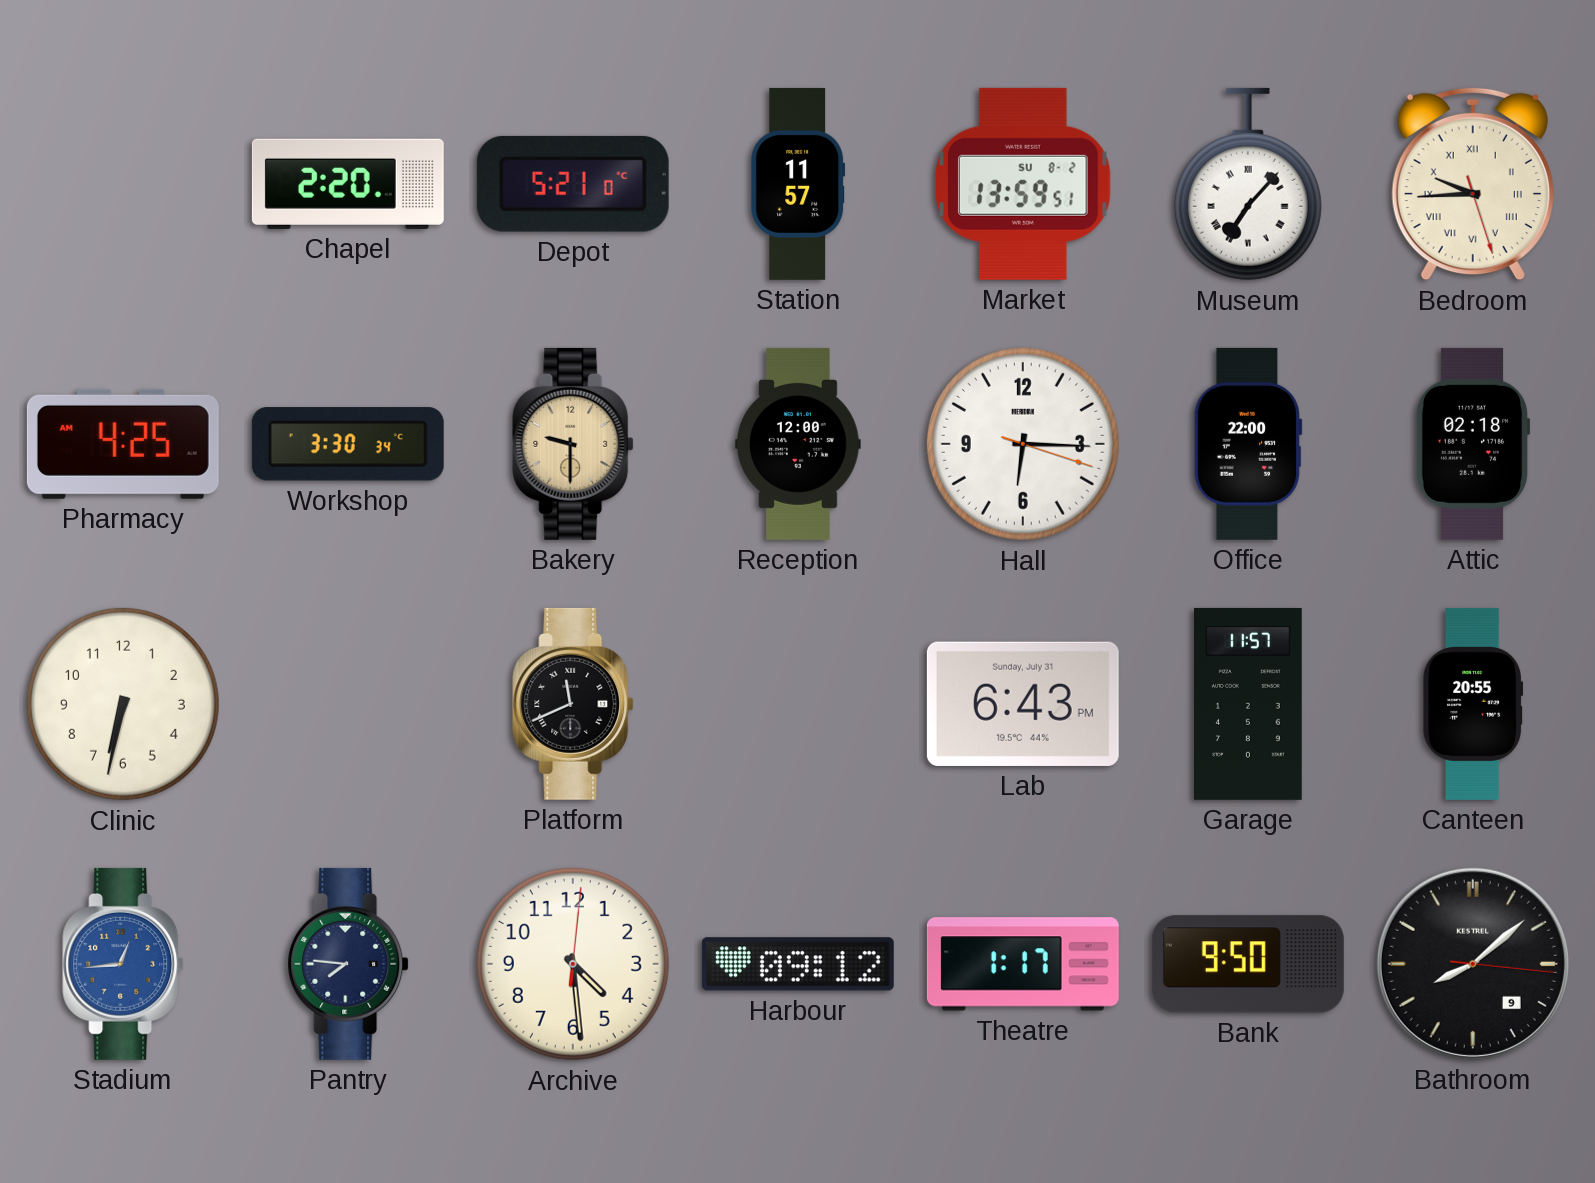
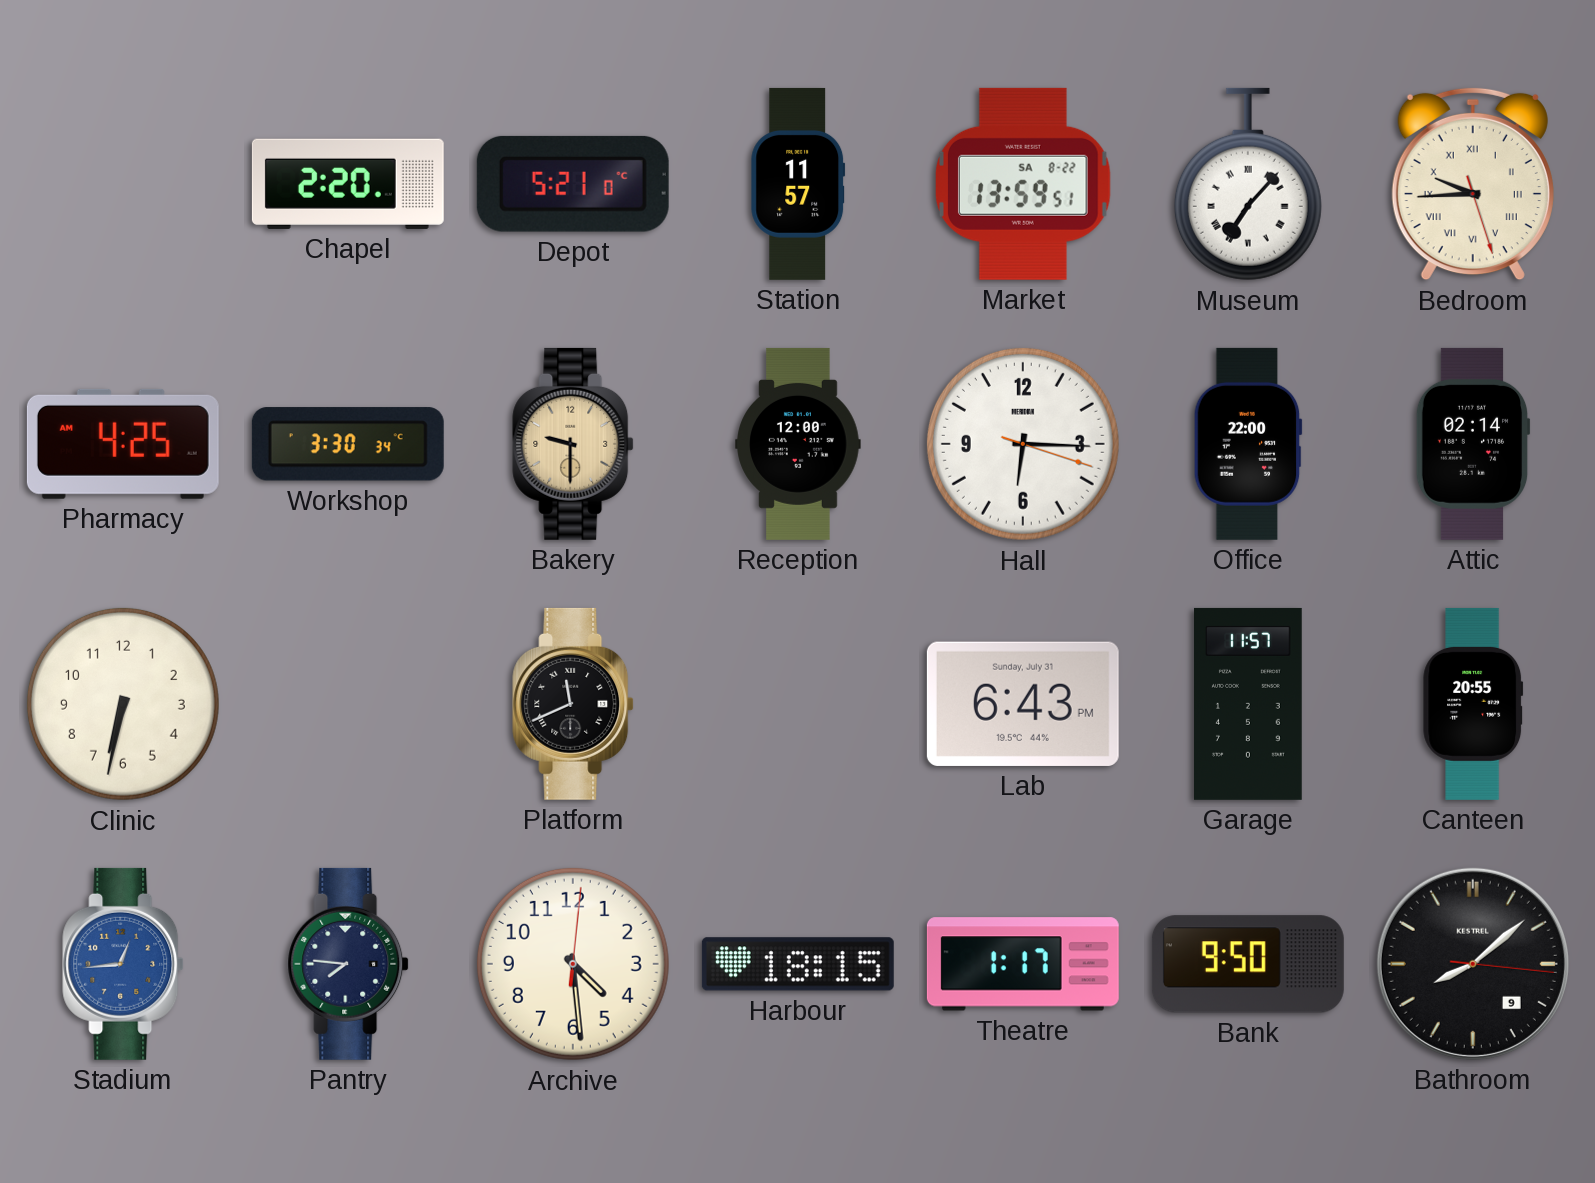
Market date: SU 8-2 -> SA 8-22 (1024, 184)
Attic: 02:18 -> 02:14 (1473, 444)
Harbour: 09:12 -> 18:15 (798, 964)
